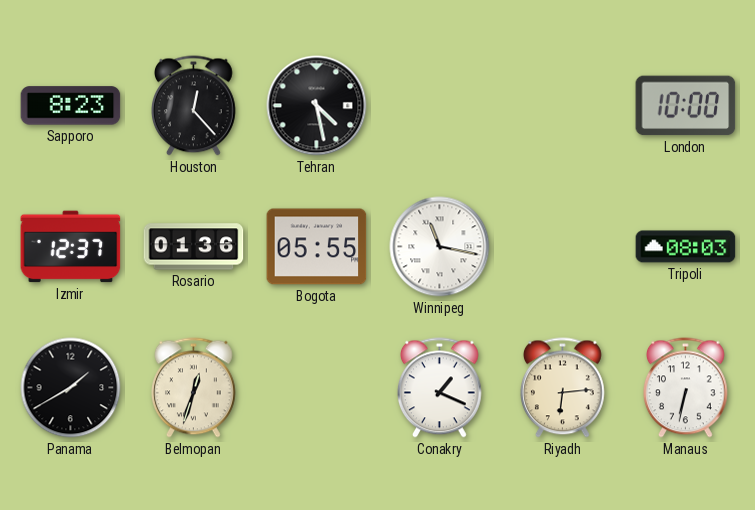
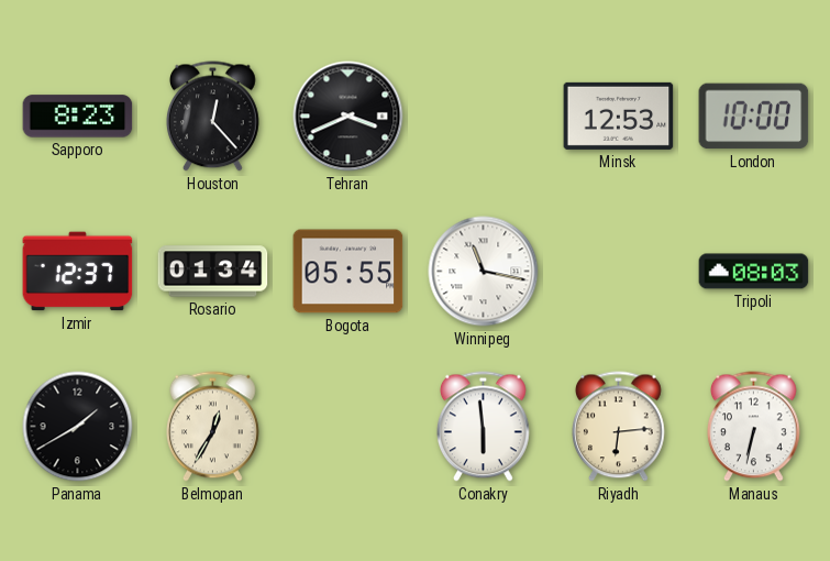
Tehran: 4:28 -> 3:41 (348, 117)
Minsk: none -> 12:53 (619, 116)
Rosario: 01:36 -> 01:34 (213, 272)
Belmopan: 12:33 -> 12:35 (212, 427)
Conakry: 1:19 -> 5:59 (483, 427)
